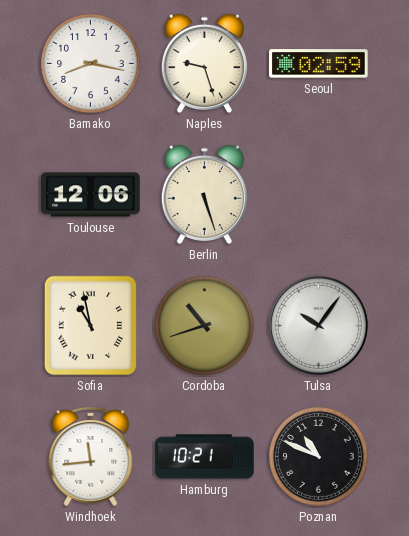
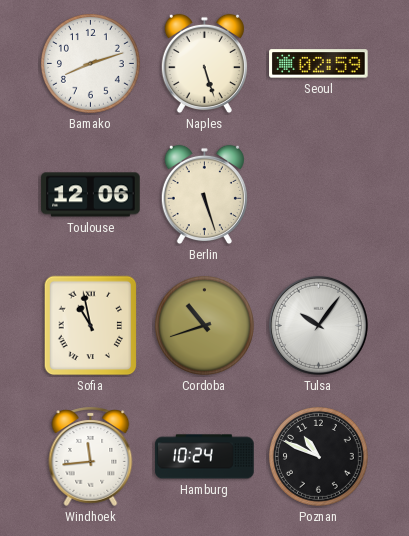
Bamako: 8:17 -> 8:12 (90, 64)
Naples: 9:27 -> 5:27 (204, 64)
Hamburg: 10:21 -> 10:24 (205, 457)
